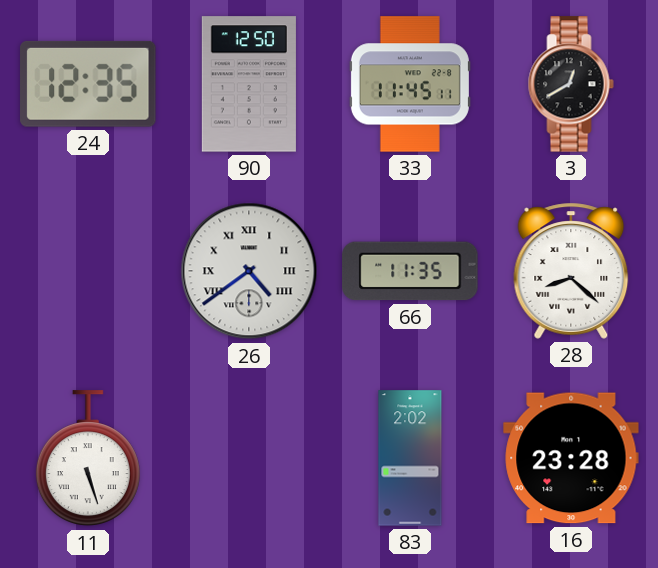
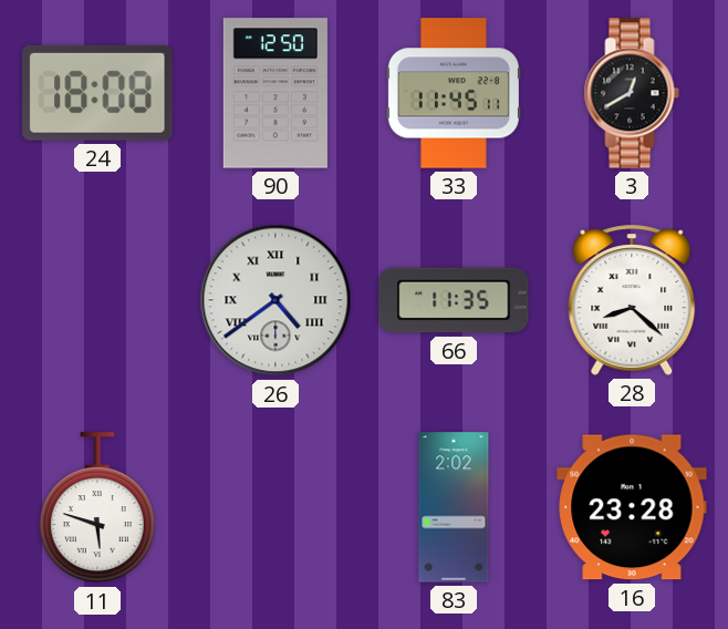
24: 12:35 -> 18:08 (97, 93)
11: 5:27 -> 5:48 (97, 508)
